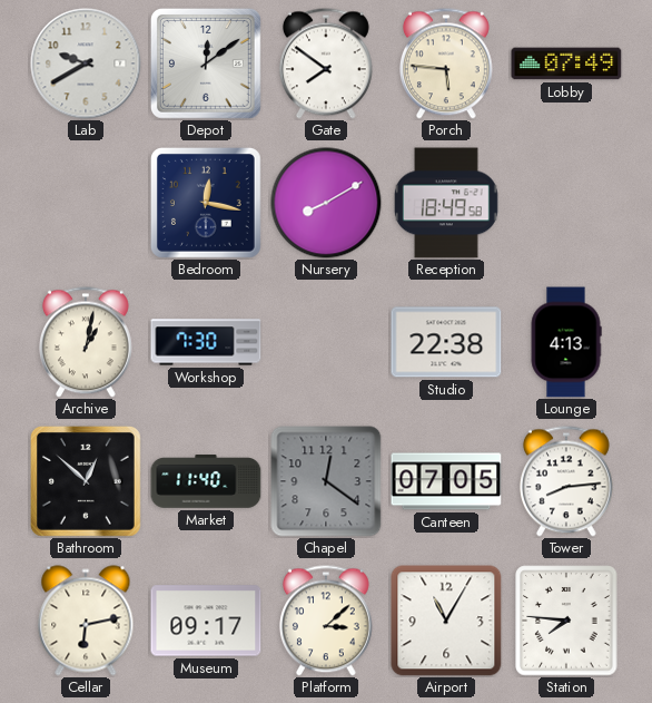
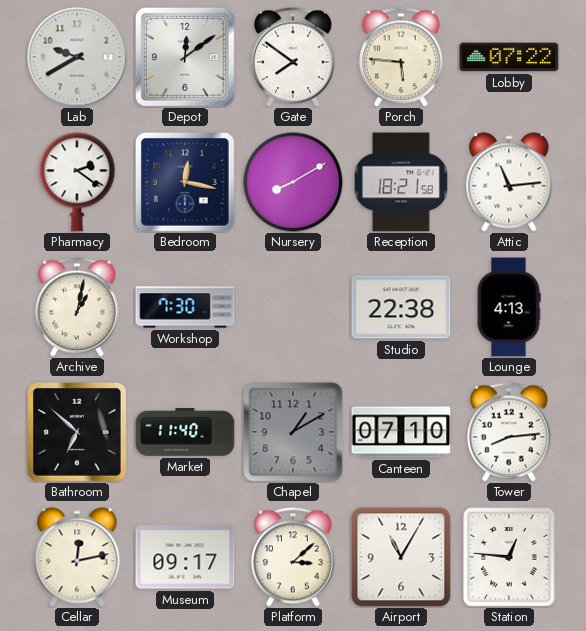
Lobby: 07:49 -> 07:22 (509, 57)
Pharmacy: none -> 2:21 (77, 182)
Reception: 18:49 -> 18:21 (401, 182)
Attic: none -> 11:14 (509, 182)
Bathroom: 12:52 -> 6:52 (77, 432)
Chapel: 12:21 -> 1:10 (293, 432)
Canteen: 07:05 -> 07:10 (401, 432)
Cellar: 6:13 -> 12:13 (77, 557)
Station: 7:46 -> 12:46 (509, 557)
